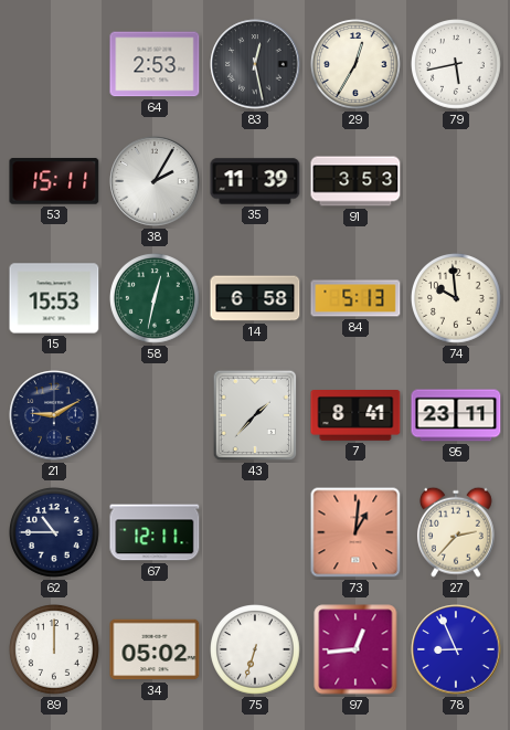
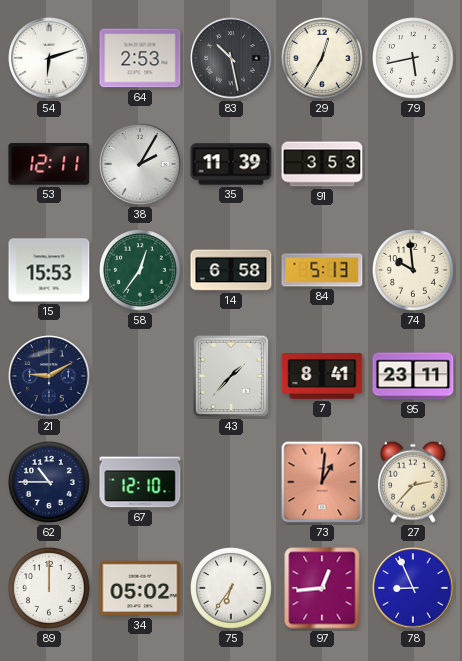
54: none -> 6:12 (49, 58)
83: 12:28 -> 10:28 (231, 58)
53: 15:11 -> 12:11 (49, 164)
58: 12:32 -> 12:36 (141, 271)
67: 12:11 -> 12:10 (140, 482)
75: 6:33 -> 6:36 (232, 589)
